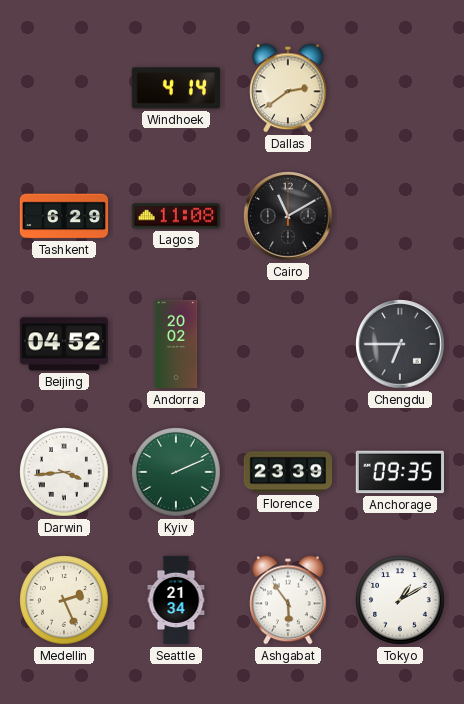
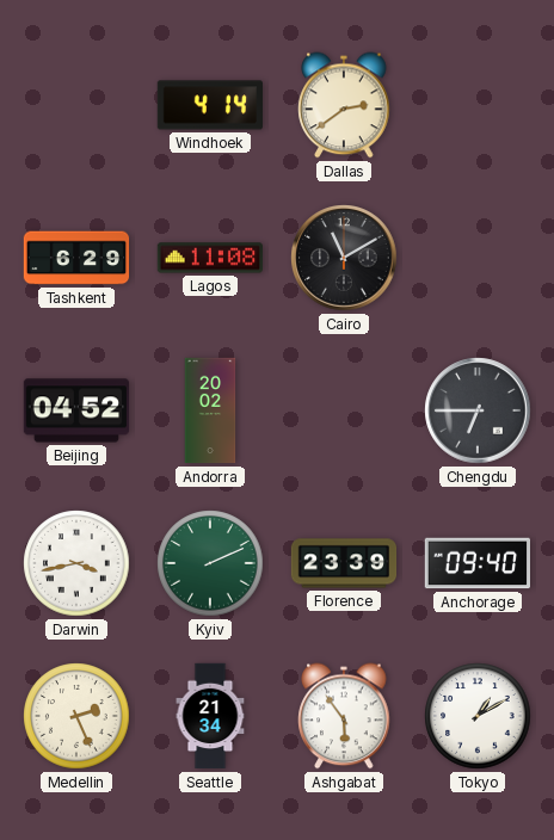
Darwin: 3:44 -> 3:43 (76, 563)
Anchorage: 09:35 -> 09:40 (478, 563)
